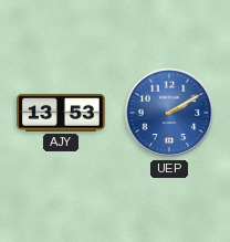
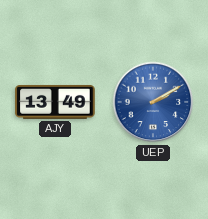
AJY: 13:53 -> 13:49 (55, 102)
